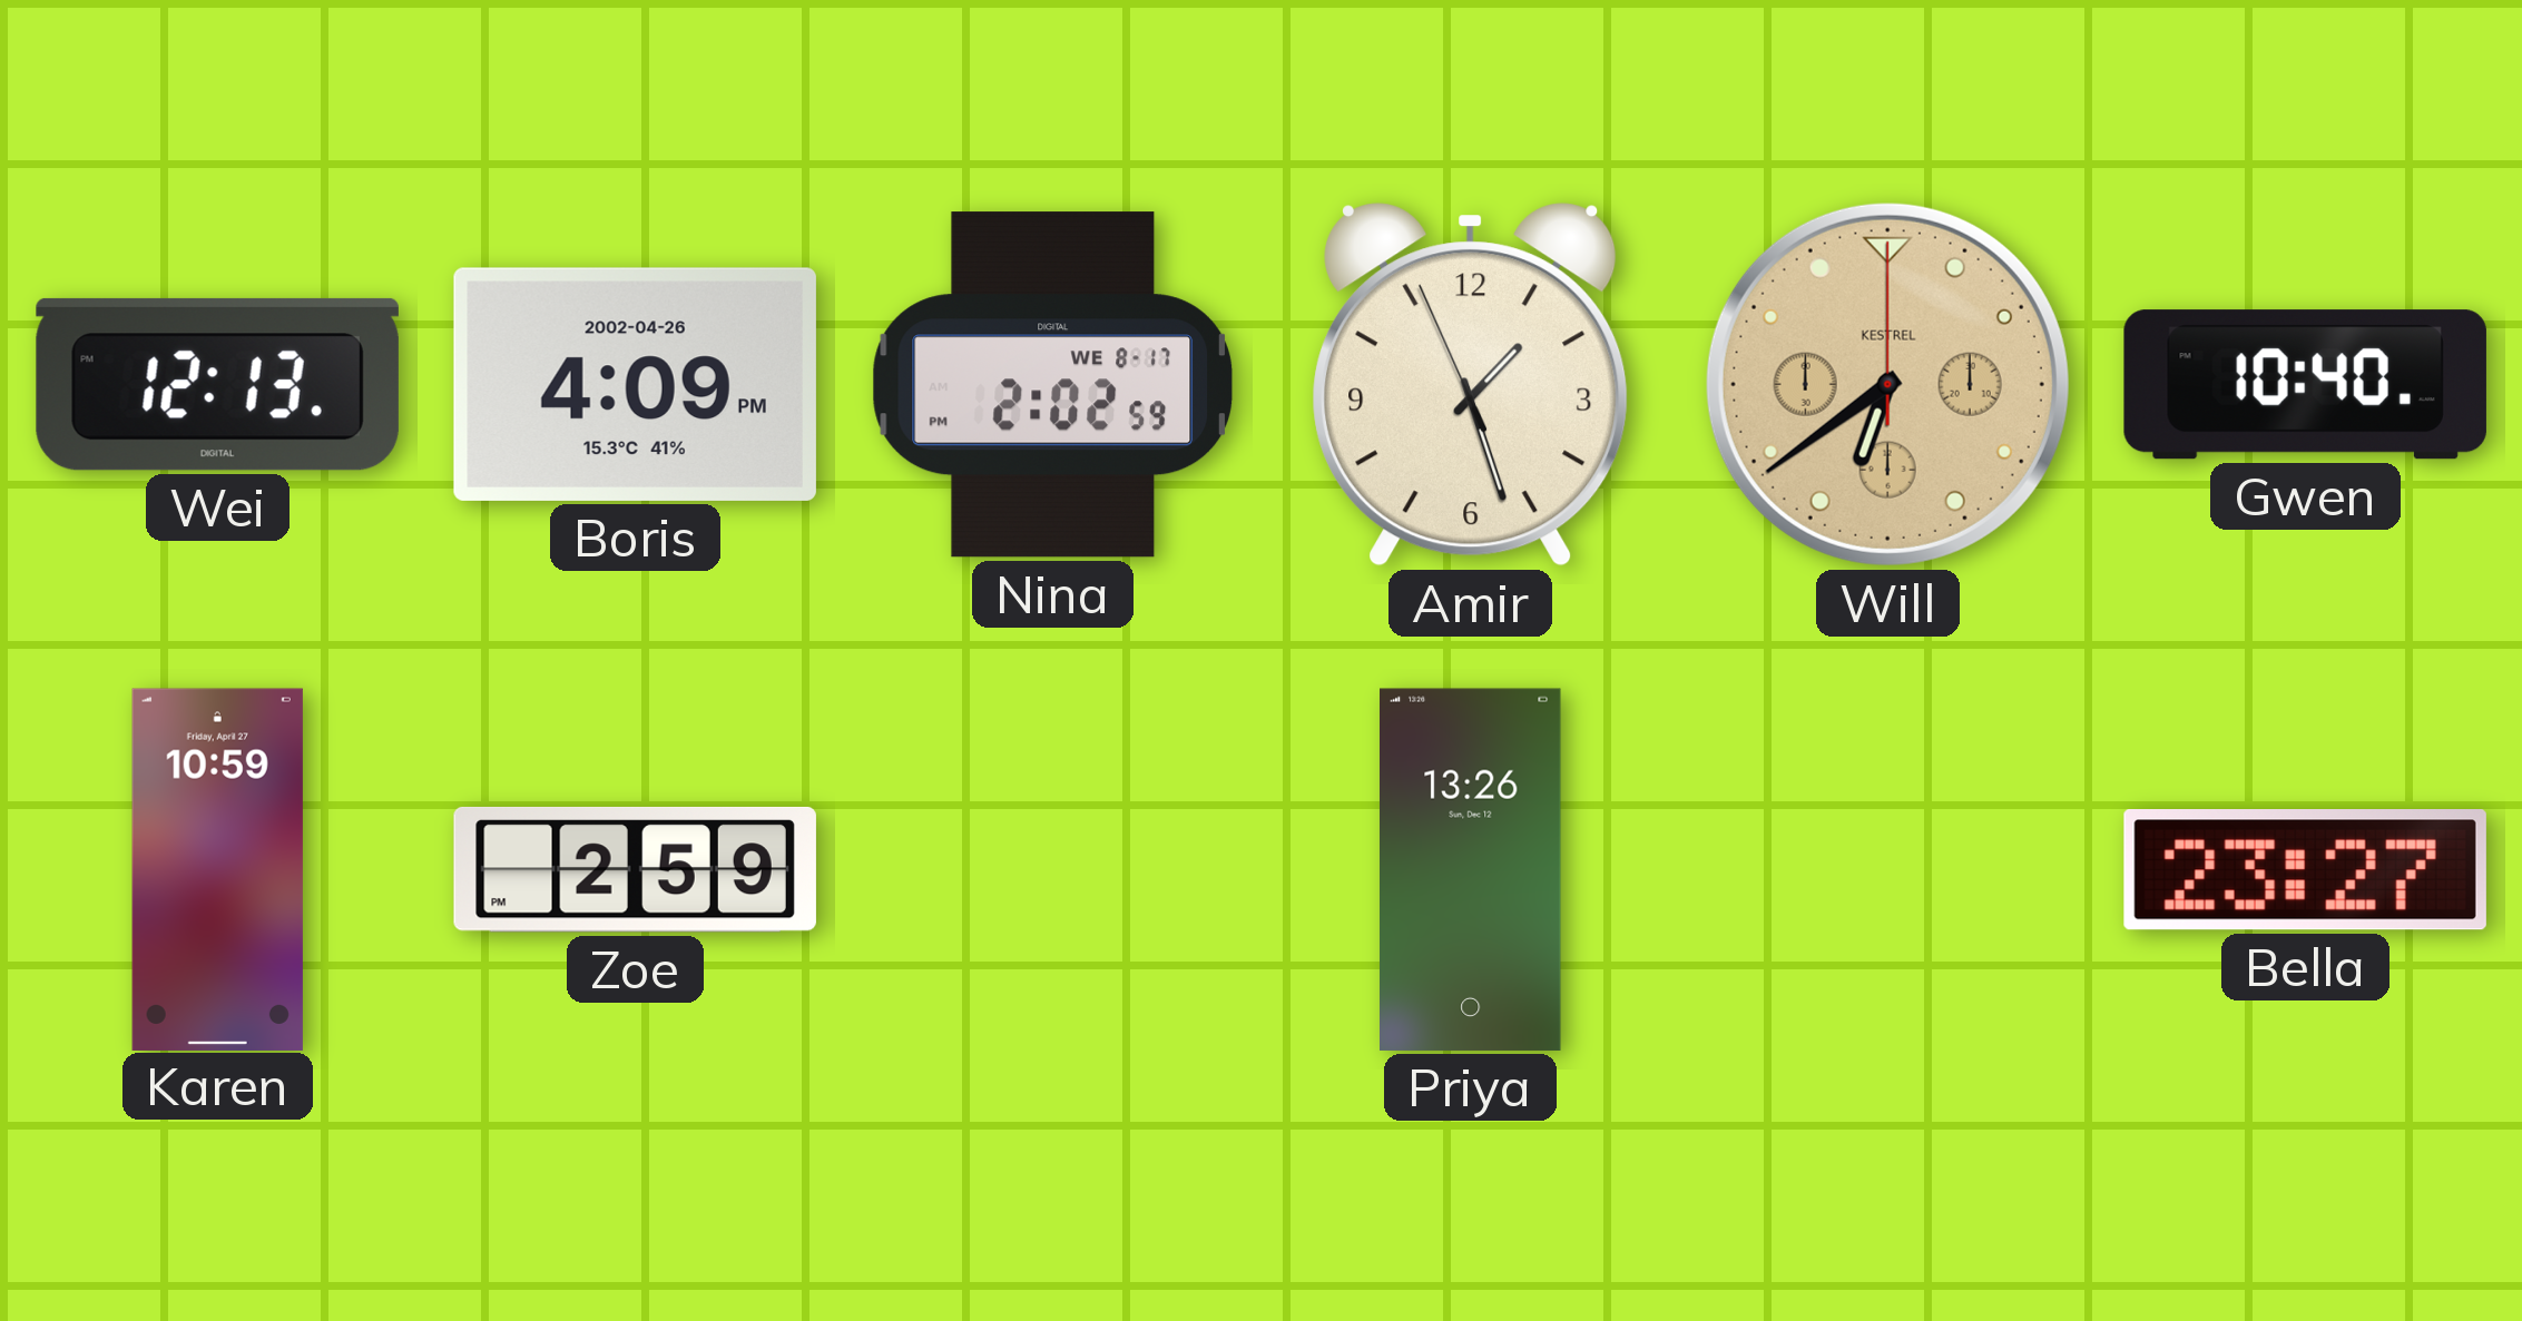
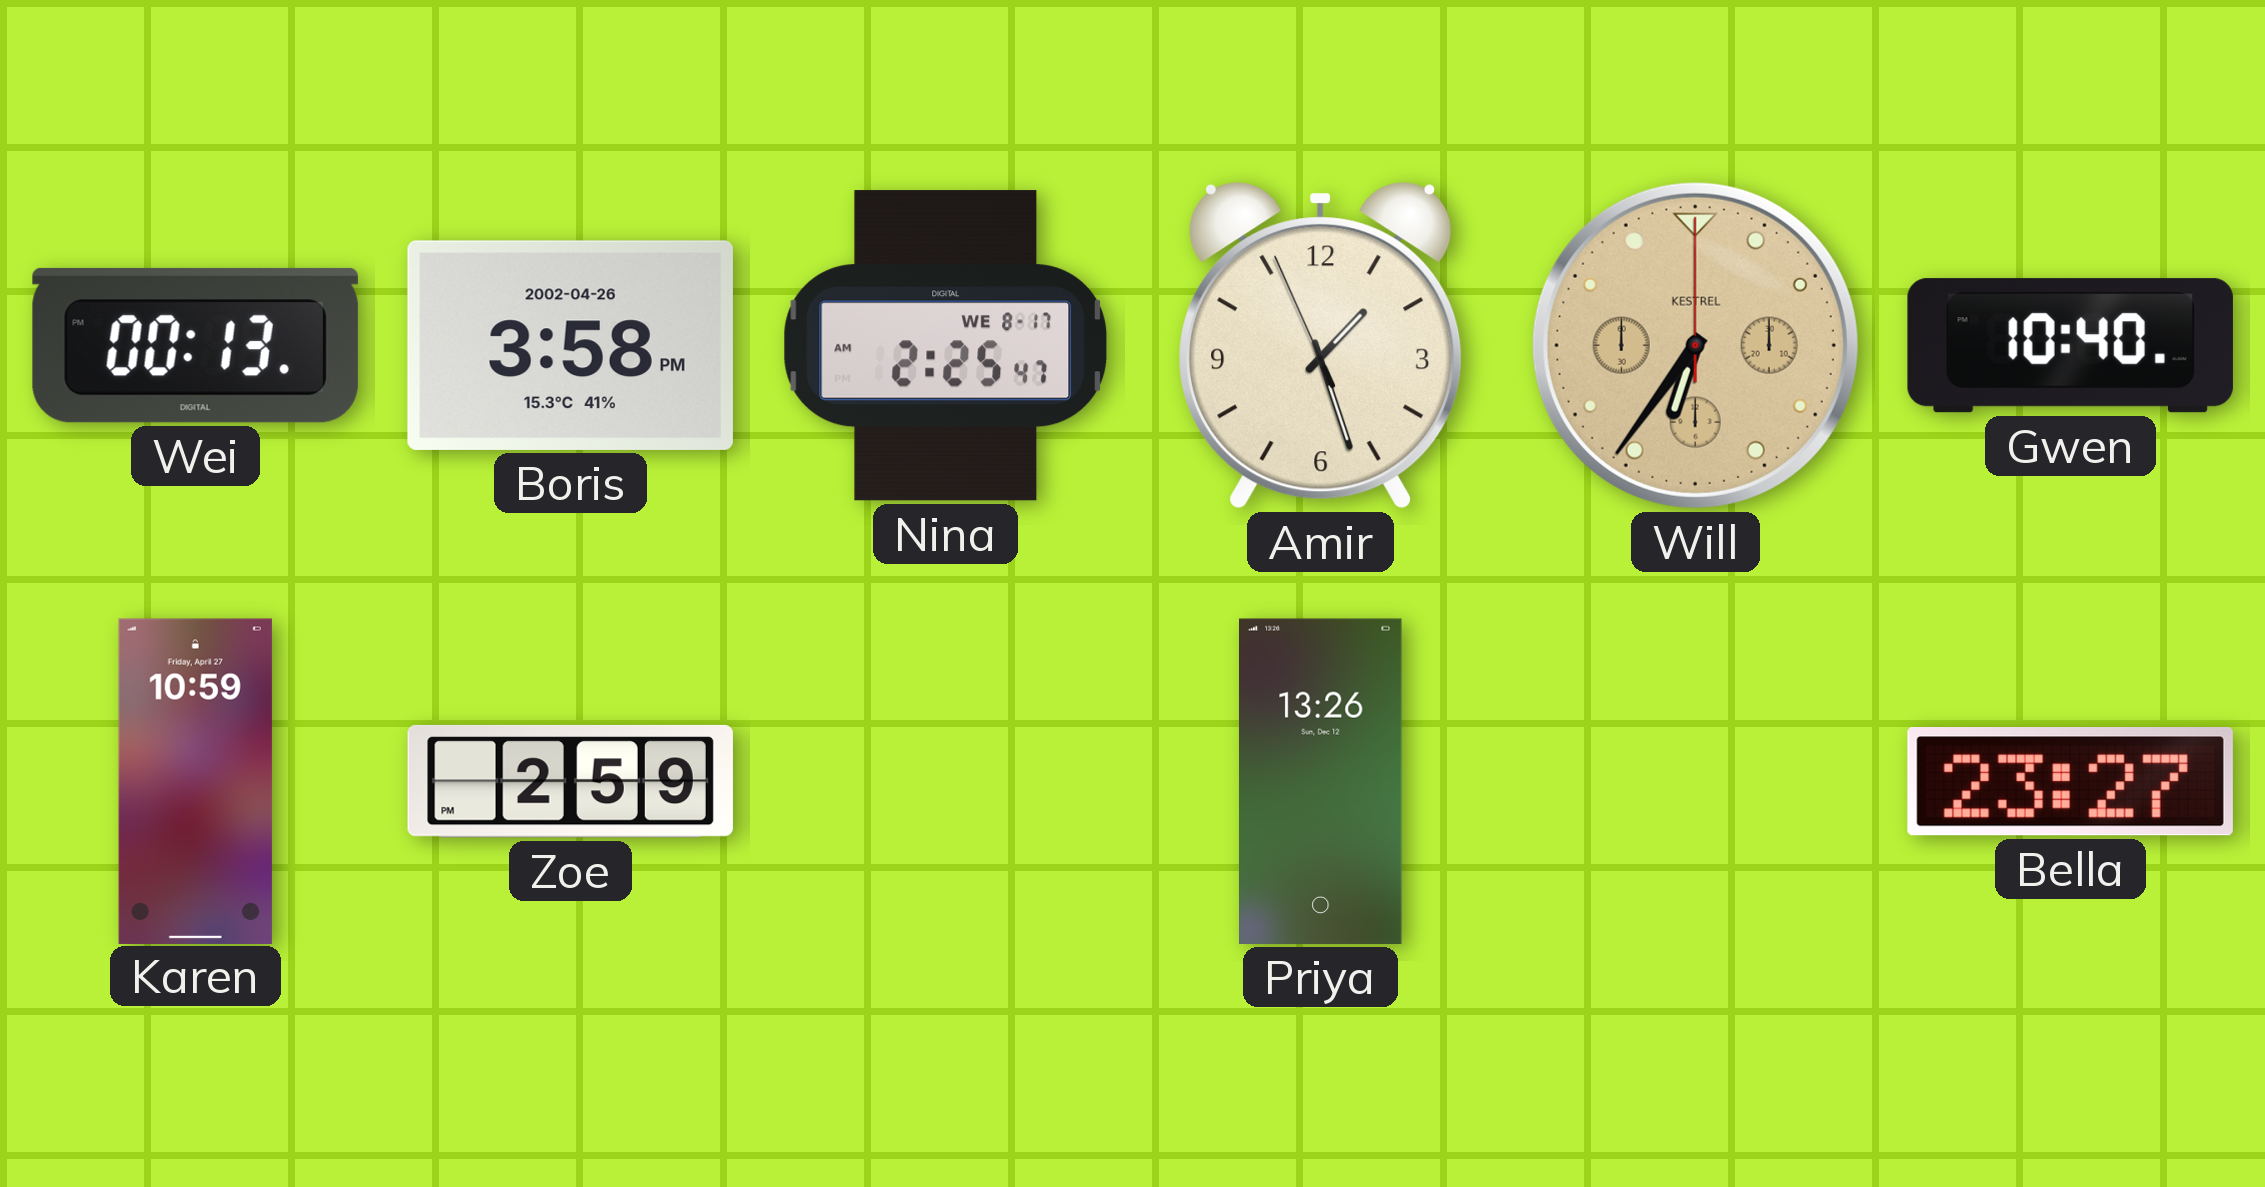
Wei: 12:13 -> 00:13 (195, 345)
Boris: 4:09 -> 3:58 (570, 345)
Nina: 2:02 -> 2:25 (945, 346)
Will: 6:39 -> 6:36 (1695, 345)
